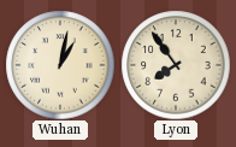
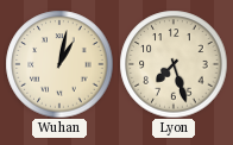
Lyon: 7:54 -> 7:27 (174, 64)
